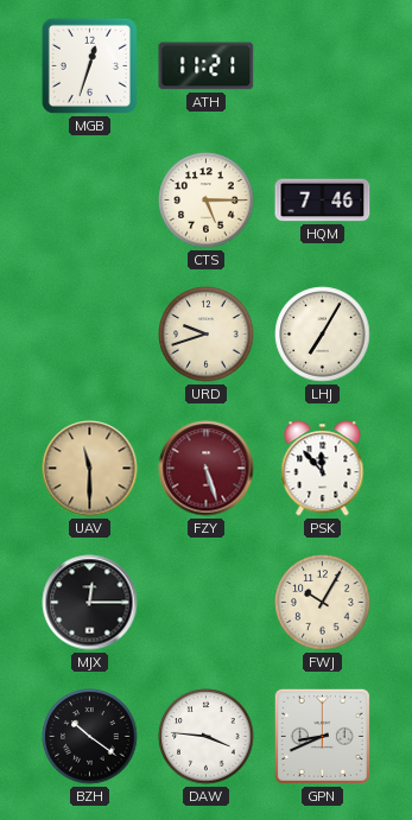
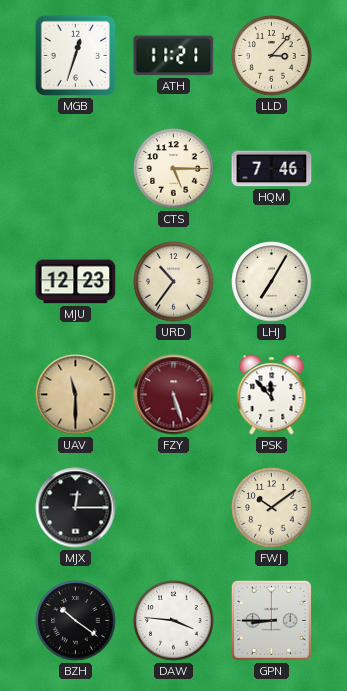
LLD: none -> 3:07 (272, 56)
MJU: none -> 12:23 (76, 282)
URD: 9:42 -> 10:36 (174, 282)
FWJ: 10:05 -> 10:09 (272, 508)
GPN: 8:41 -> 8:45 (271, 620)
